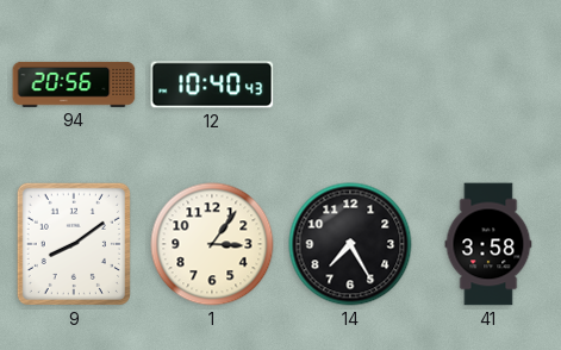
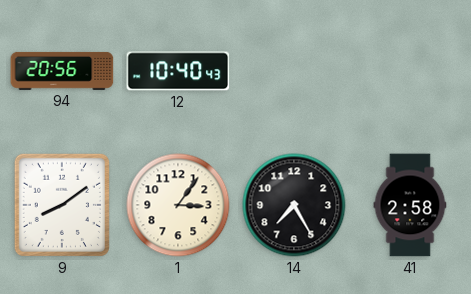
41: 3:58 -> 2:58 (410, 205)
